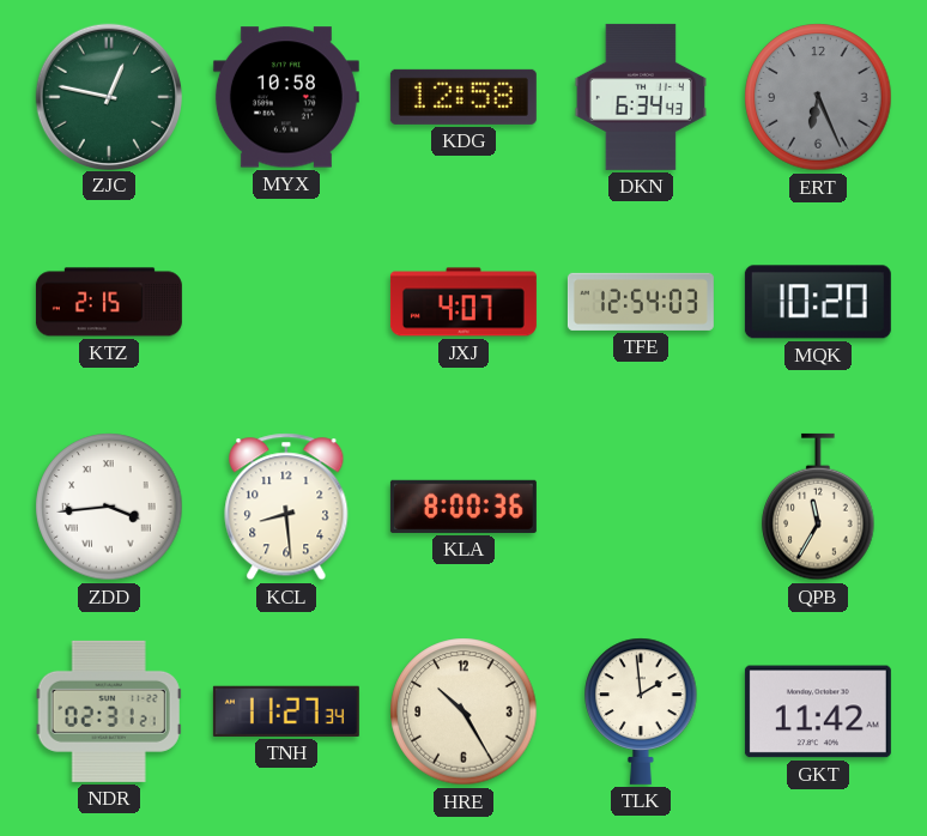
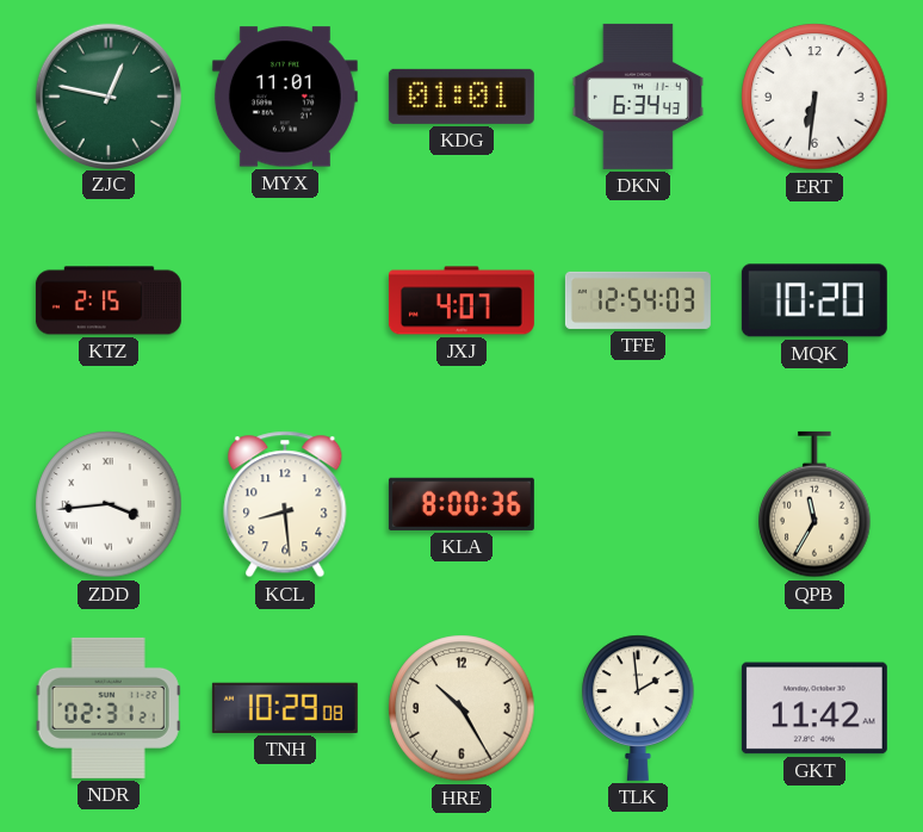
MYX: 10:58 -> 11:01 (285, 97)
KDG: 12:58 -> 01:01 (461, 97)
ERT: 6:26 -> 6:31 (814, 97)
ERT dial: grey -> white (814, 97)
TNH: 11:27 -> 10:29 (285, 708)
